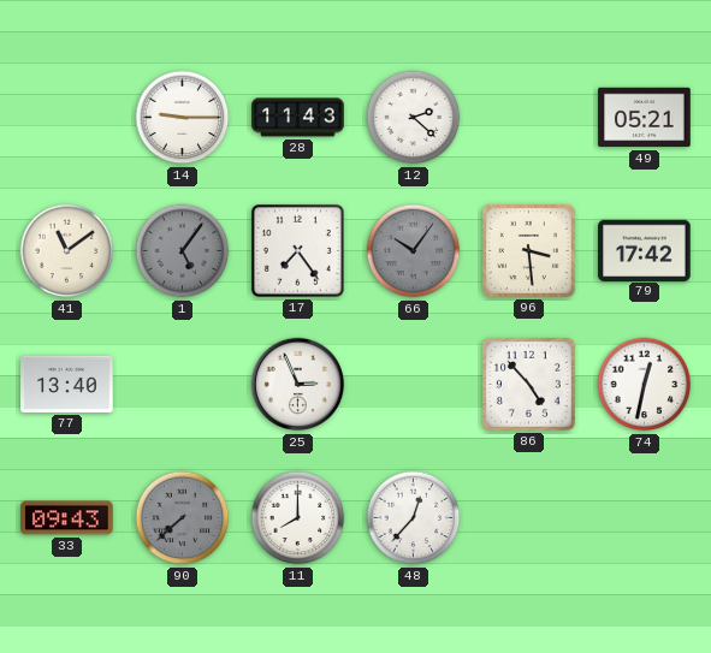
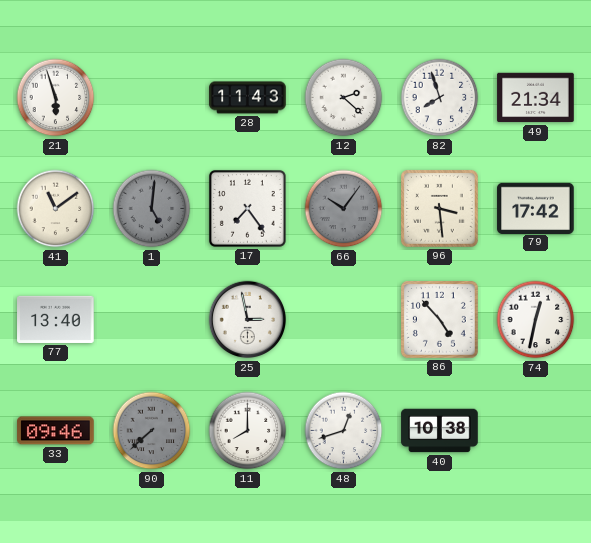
21: none -> 5:57 (56, 98)
14: 9:15 -> none (183, 118)
82: none -> 7:57 (440, 98)
49: 05:21 -> 21:34 (536, 98)
1: 5:06 -> 5:01 (152, 209)
25: 2:56 -> 2:58 (248, 320)
33: 09:43 -> 09:46 (56, 431)
48: 12:37 -> 12:42 (344, 431)
40: none -> 10:38 (440, 431)
